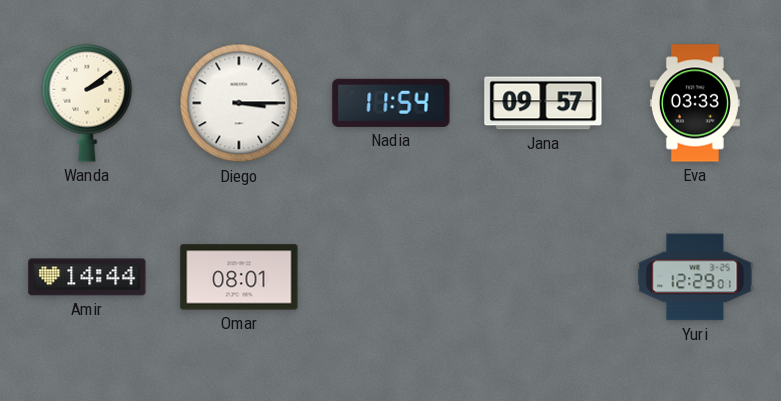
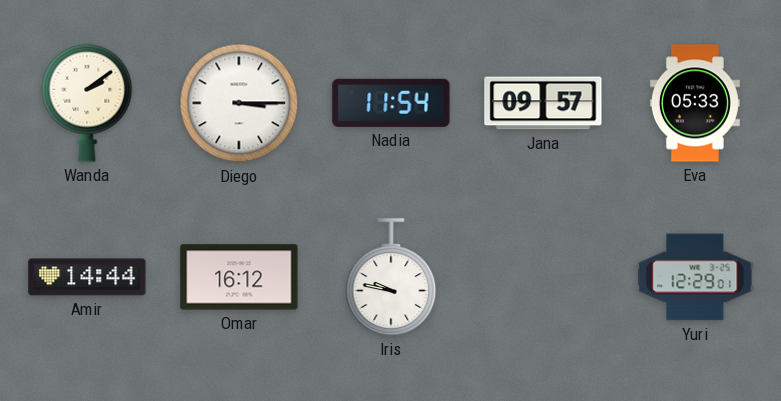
Eva: 03:33 -> 05:33 (695, 103)
Omar: 08:01 -> 16:12 (239, 277)
Iris: none -> 9:47 (391, 277)
